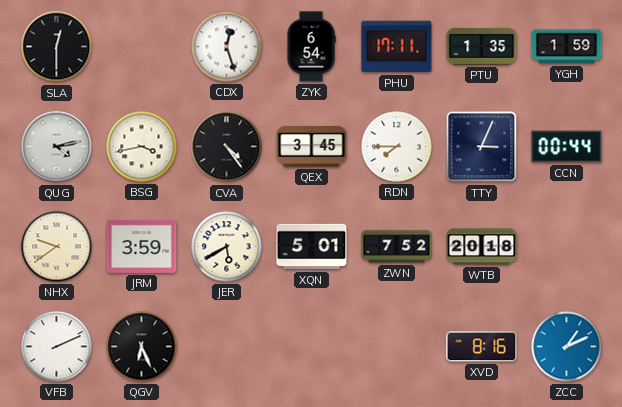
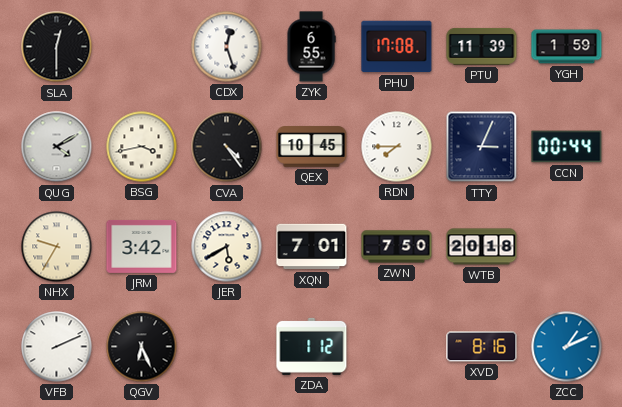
ZYK: 6:54 -> 6:55 (311, 47)
PHU: 17:11 -> 17:08 (397, 47)
PTU: 1:35 -> 11:39 (482, 46)
QUG: 4:13 -> 4:10 (57, 147)
QEX: 3:45 -> 10:45 (312, 147)
NHX: 9:39 -> 9:35 (57, 247)
JRM: 3:59 -> 3:42 (142, 246)
XQN: 5:01 -> 7:01 (312, 247)
ZWN: 7:52 -> 7:50 (397, 247)
ZDA: none -> 1:12 (312, 346)
